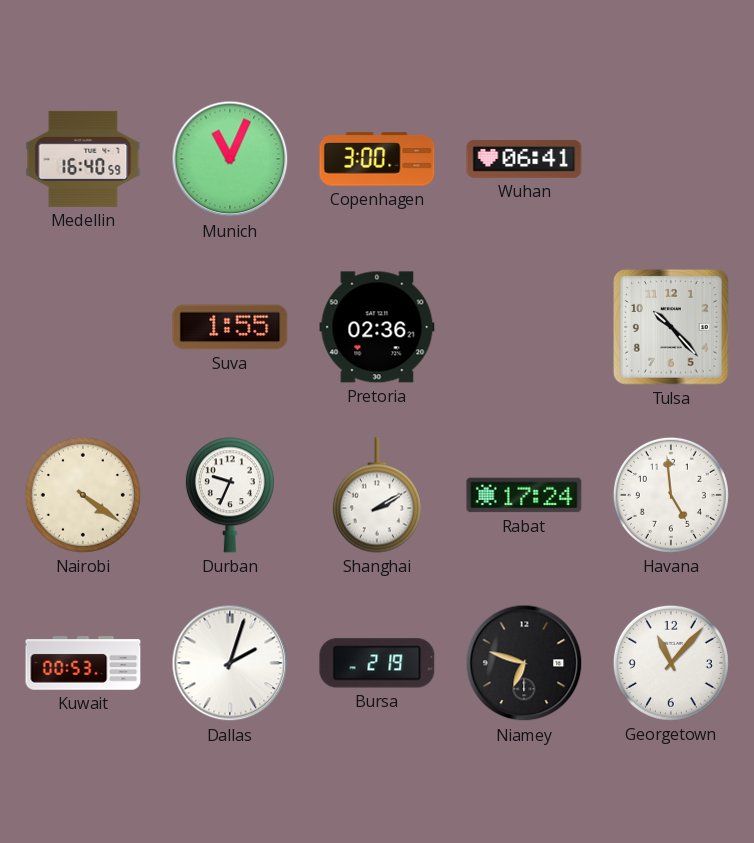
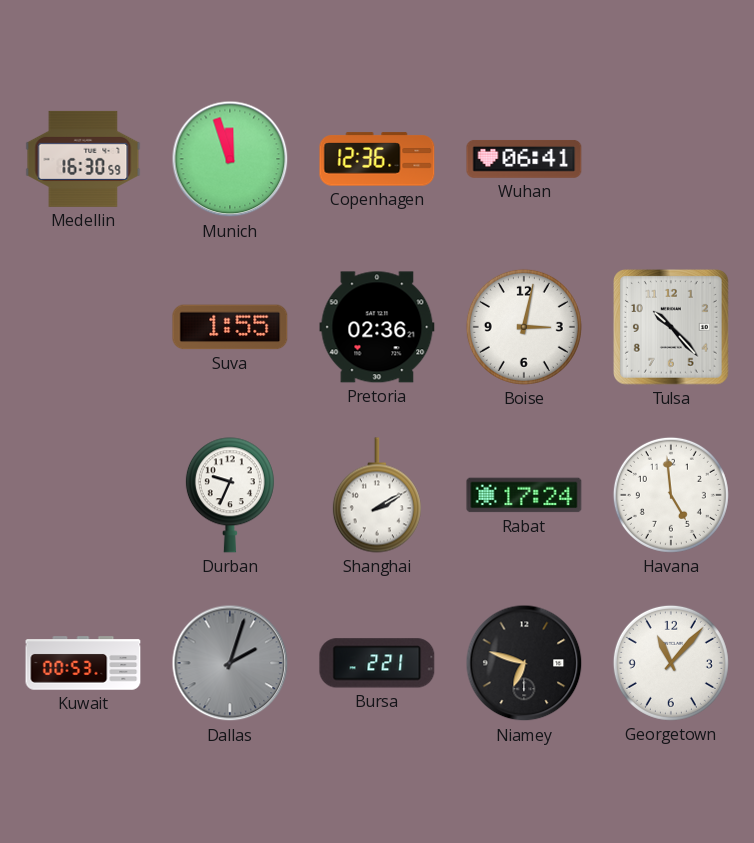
Medellin: 16:40 -> 16:30 (83, 159)
Munich: 11:04 -> 11:57 (230, 159)
Copenhagen: 3:00 -> 12:36 (377, 159)
Boise: none -> 3:02 (524, 327)
Nairobi: 4:21 -> none (83, 495)
Dallas dial: white -> grey (230, 663)
Bursa: 2:19 -> 2:21 (377, 663)
